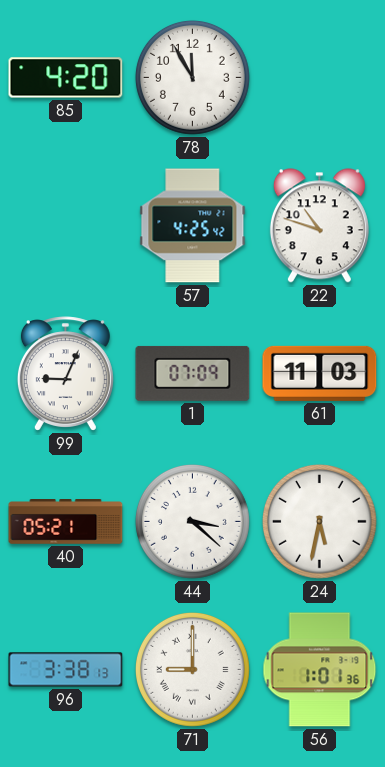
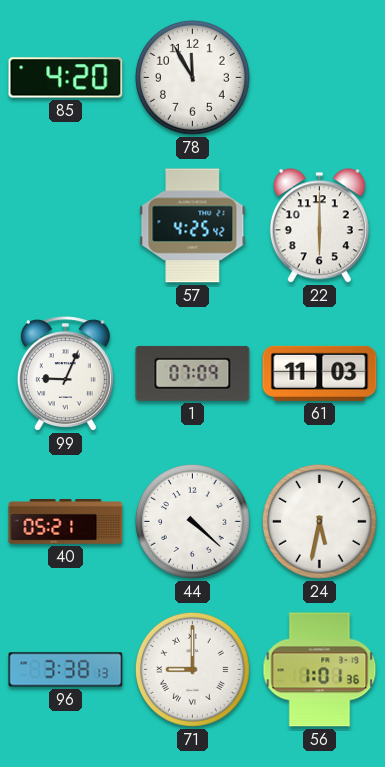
22: 10:48 -> 6:00 (319, 226)
44: 3:22 -> 4:22 (192, 521)
